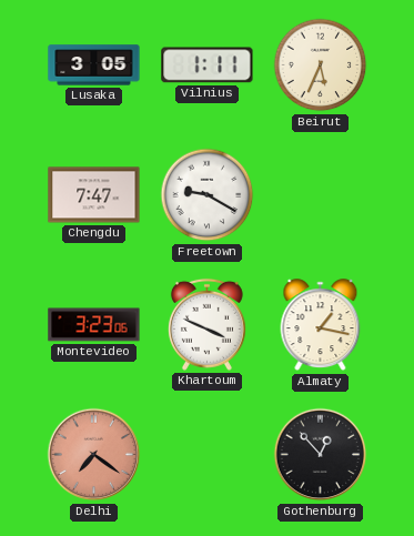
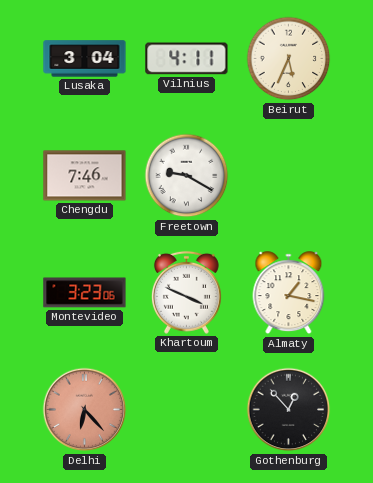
Lusaka: 3:05 -> 3:04 (85, 59)
Vilnius: 1:11 -> 4:11 (187, 59)
Chengdu: 7:47 -> 7:46 (85, 176)
Delhi: 7:21 -> 6:23 (85, 410)
